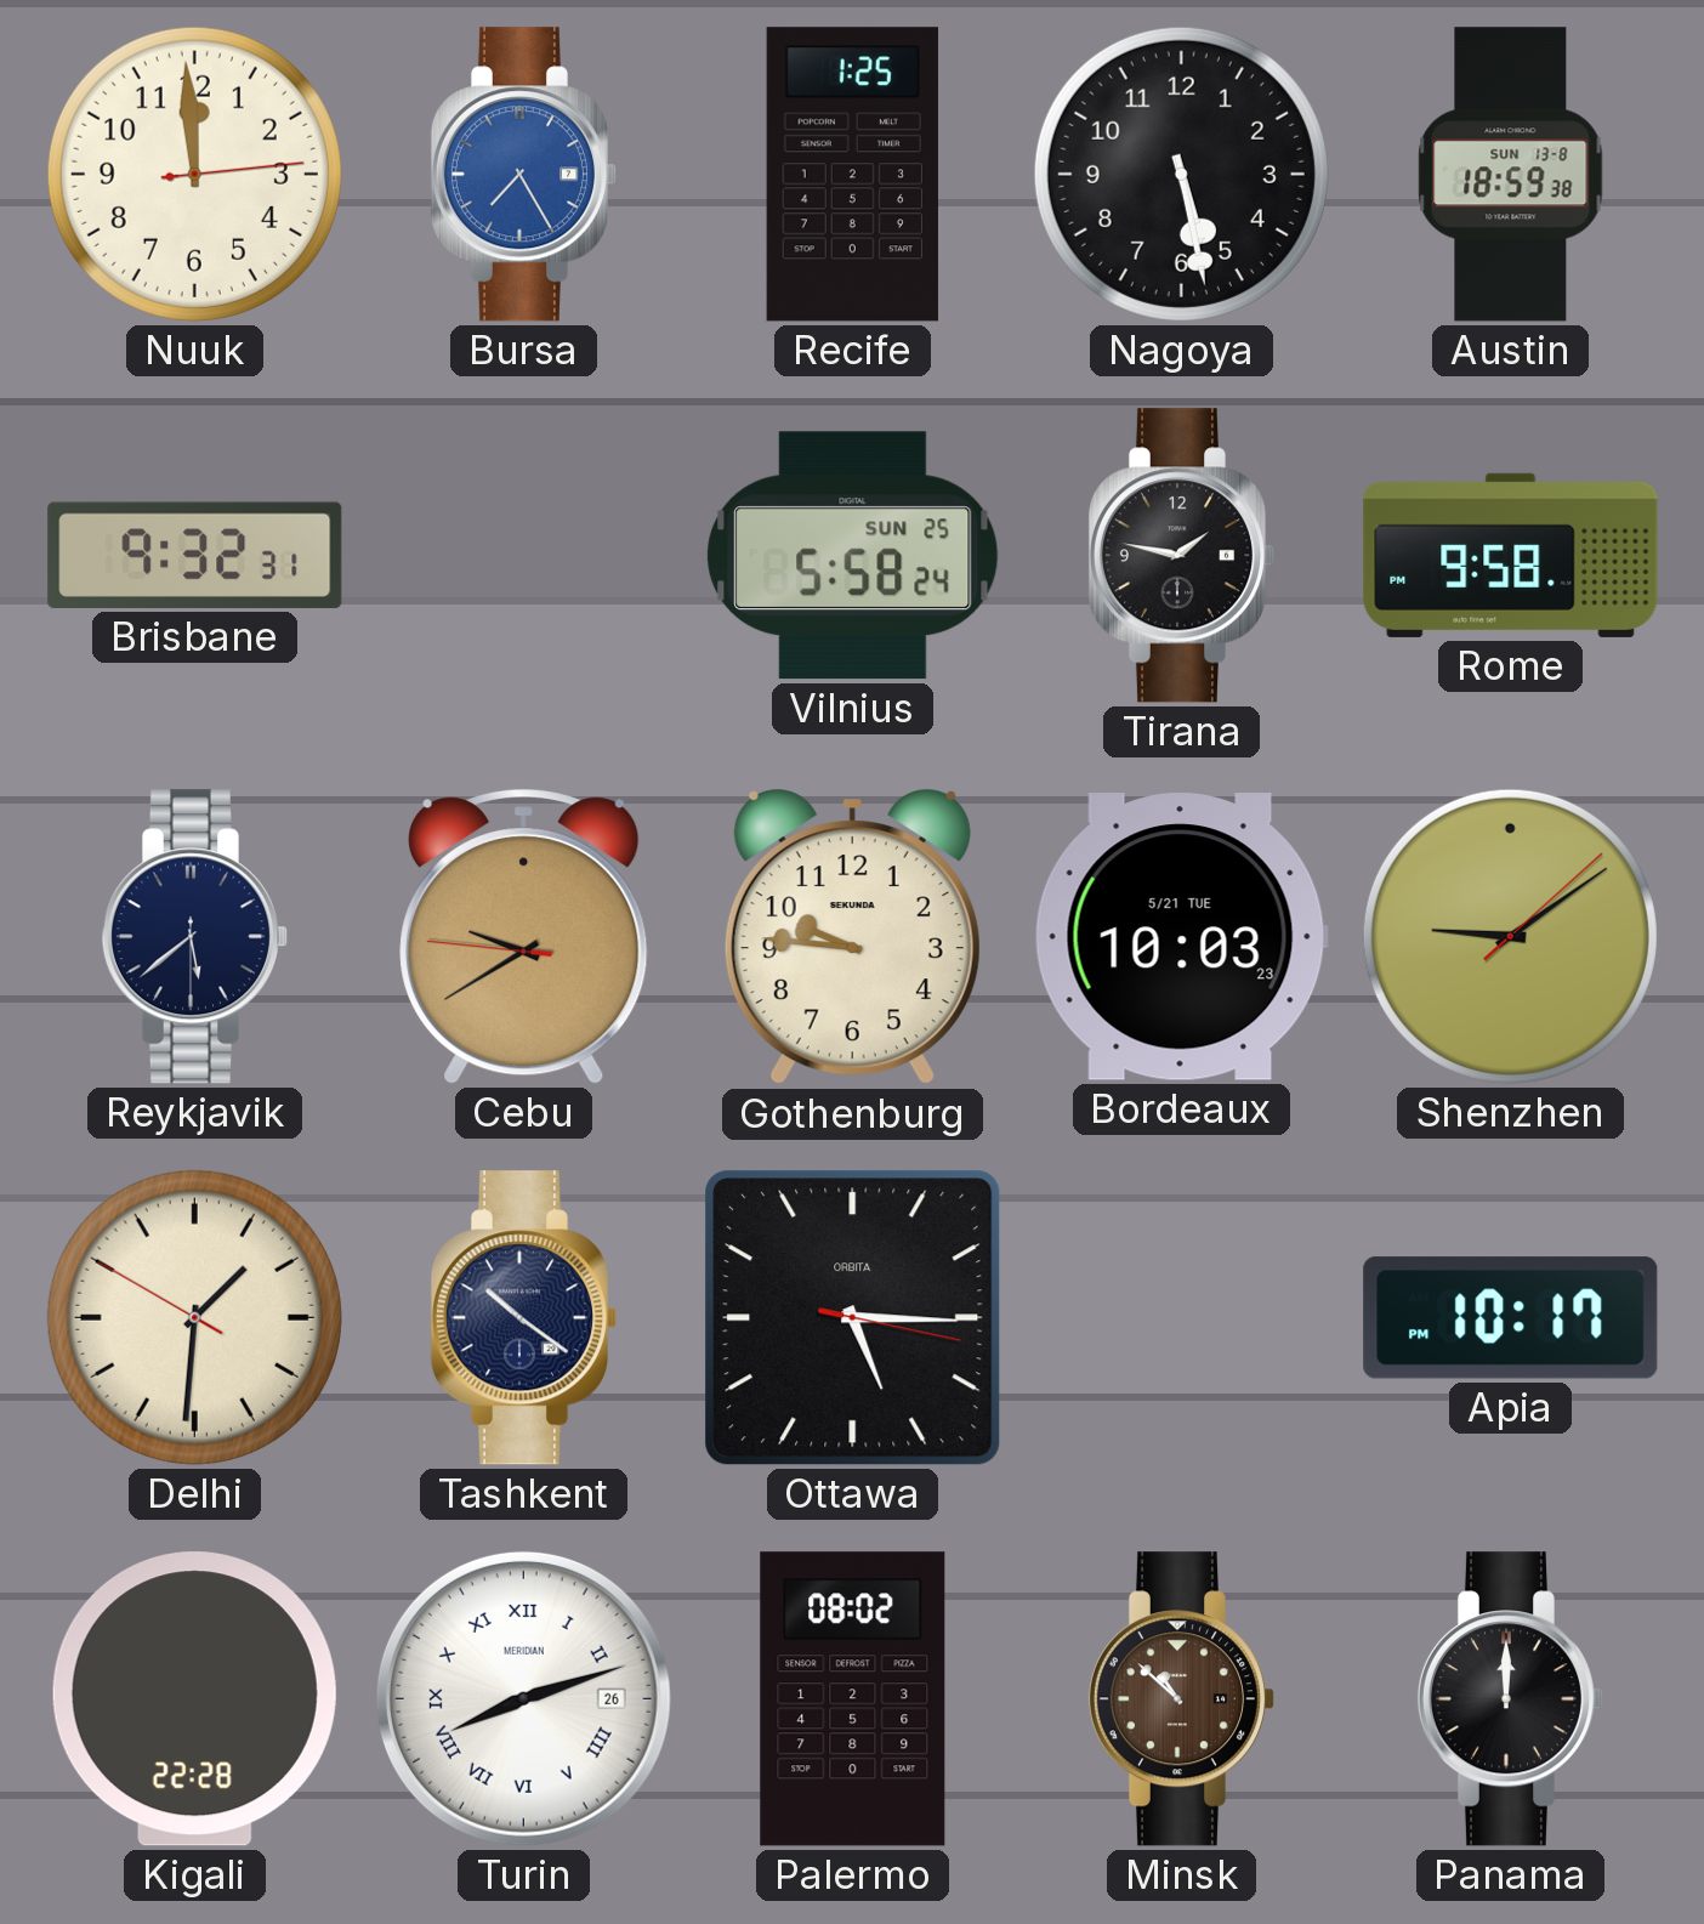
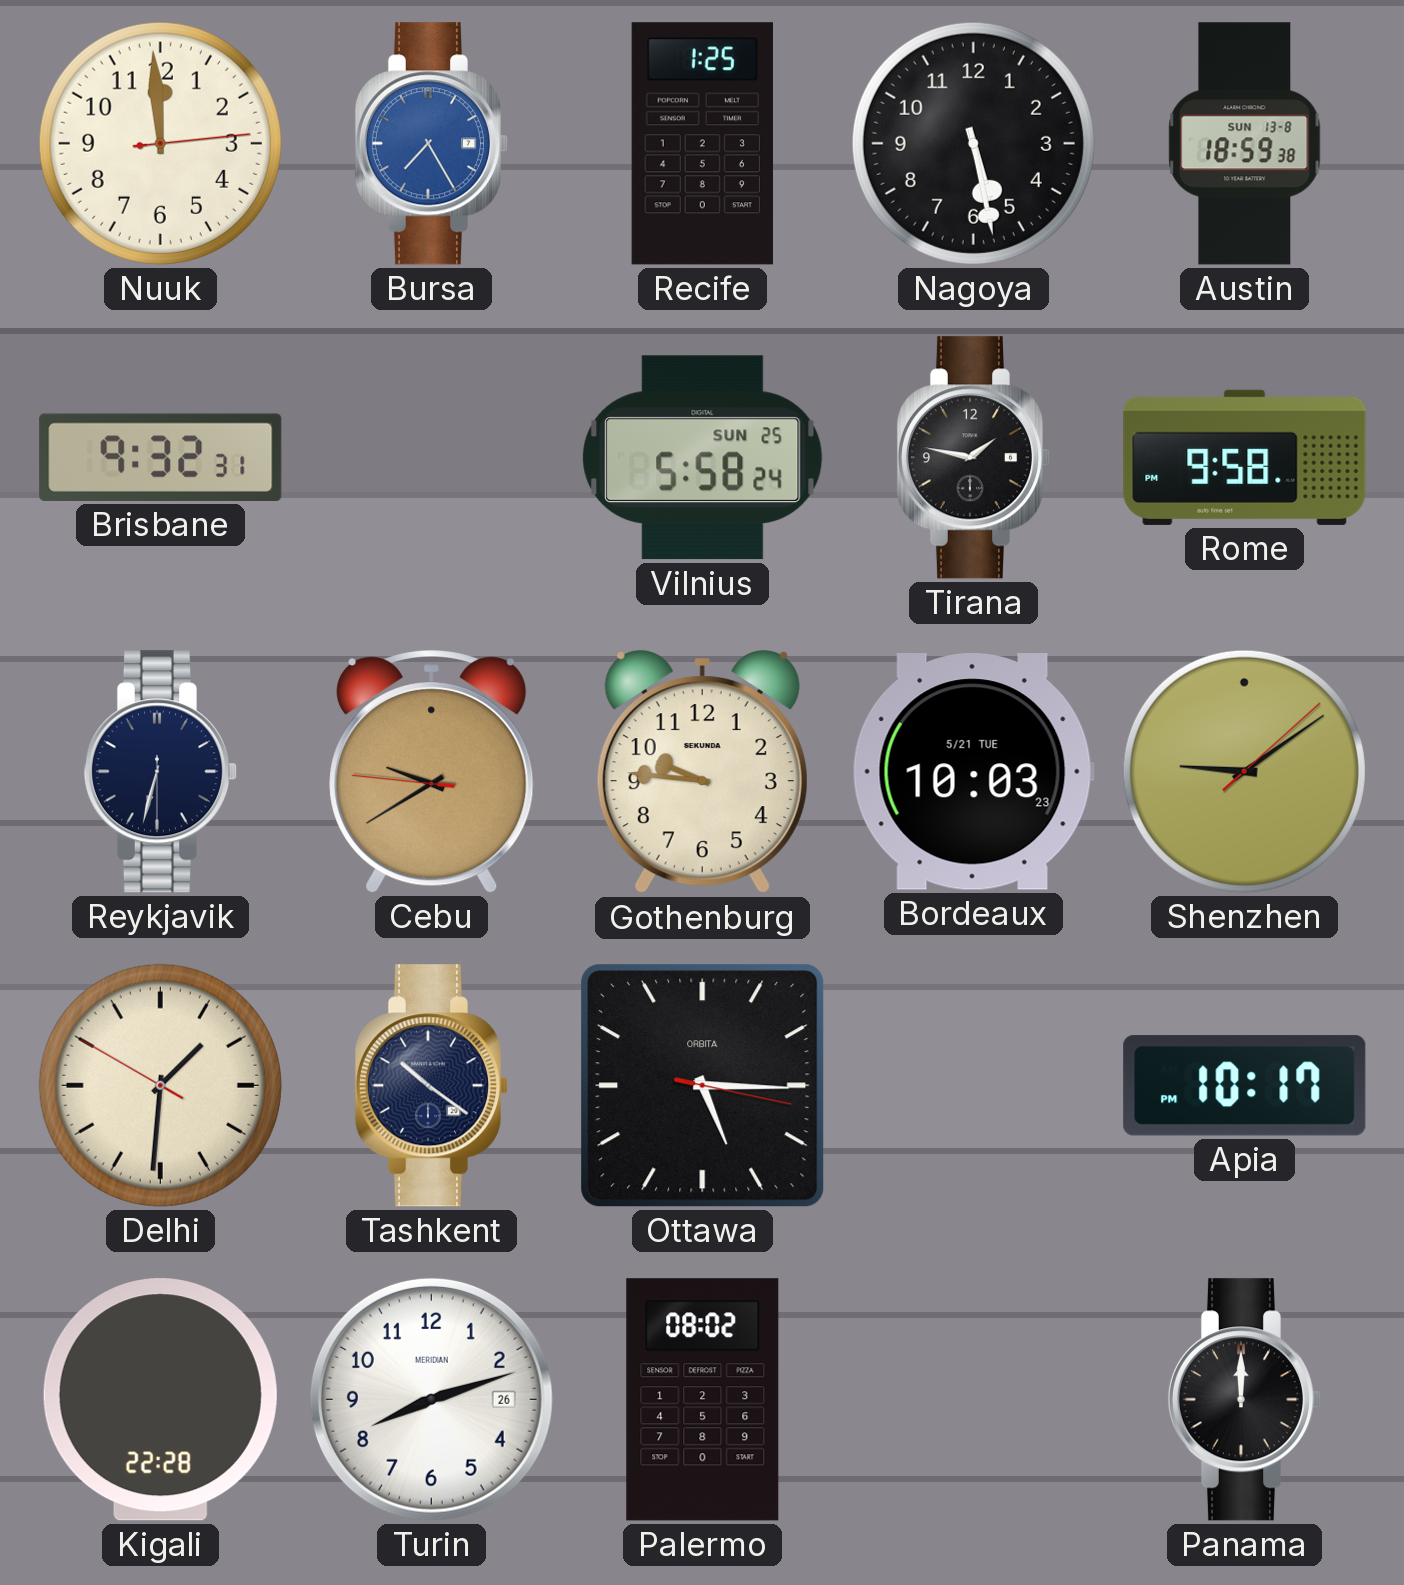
Reykjavik: 5:38 -> 6:32 (160, 772)
Turin numerals: Roman -> Arabic (431, 1399)
Minsk: 10:52 -> none (1181, 1699)
